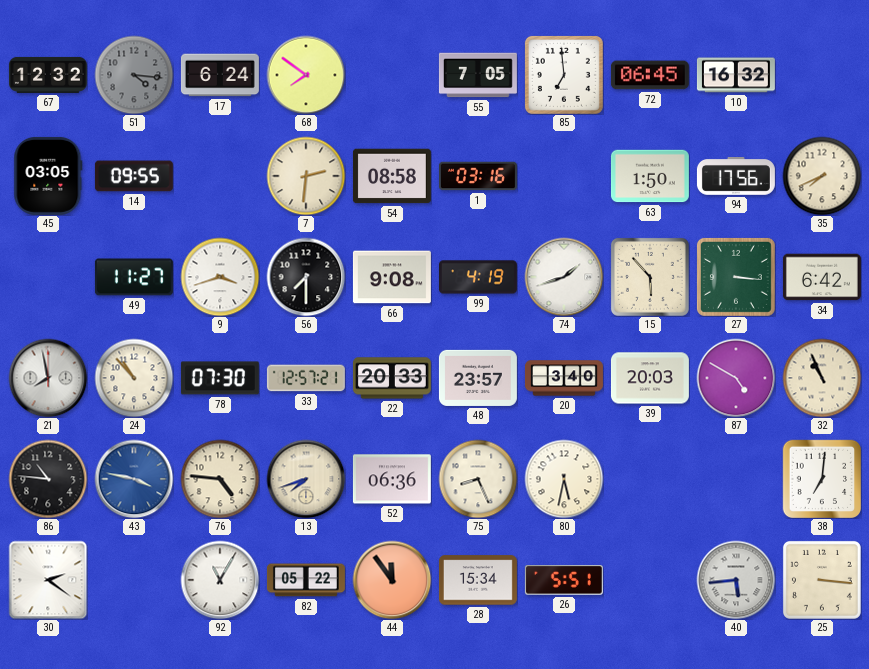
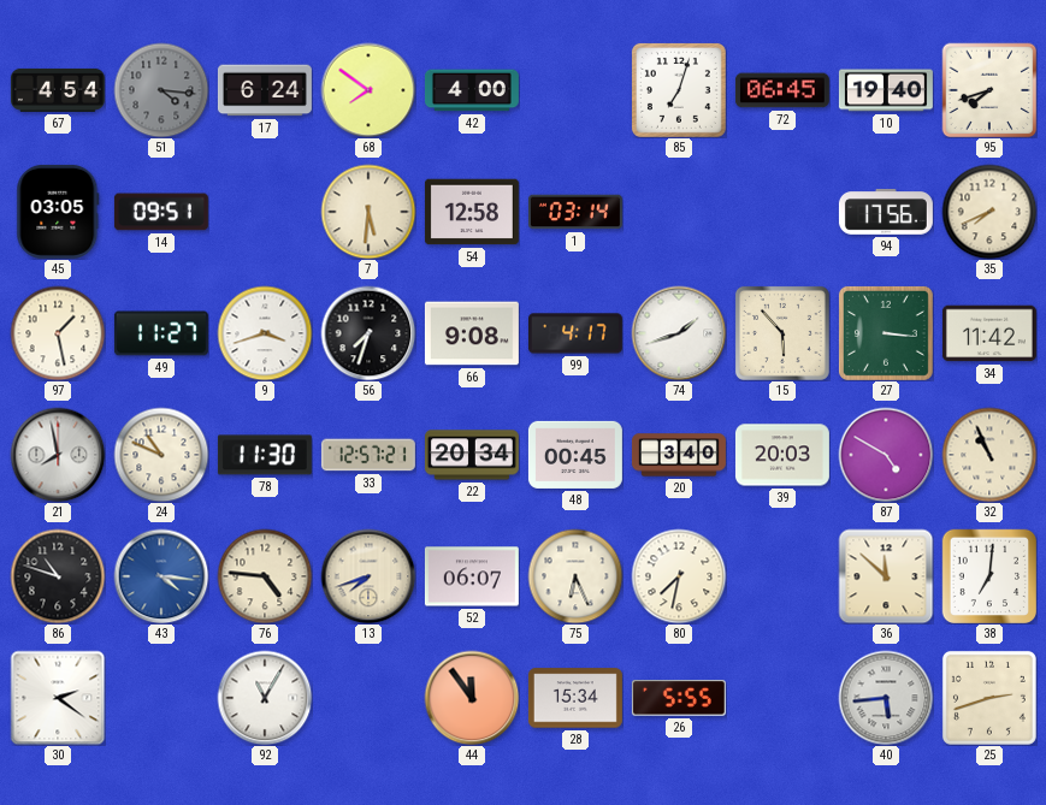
67: 12:32 -> 4:54 (58, 90)
42: none -> 4:00 (472, 90)
55: 7:05 -> none (478, 75)
85: 6:59 -> 7:03 (679, 90)
10: 16:32 -> 19:40 (886, 90)
95: none -> 7:42 (989, 90)
14: 09:55 -> 09:51 (161, 212)
7: 2:31 -> 5:31 (368, 212)
54: 08:58 -> 12:58 (472, 212)
1: 03:16 -> 03:14 (575, 212)
63: 1:50 -> none (650, 176)
97: none -> 1:28 (58, 333)
56: 7:30 -> 7:33 (368, 333)
99: 4:19 -> 4:17 (575, 333)
34: 6:42 -> 11:42 (989, 333)
24: 10:53 -> 10:49 (161, 455)
78: 07:30 -> 11:30 (265, 455)
22: 20:33 -> 20:34 (472, 455)
48: 23:57 -> 00:45 (575, 455)
86: 10:46 -> 10:48 (58, 576)
43: 3:47 -> 4:16 (161, 576)
52: 06:36 -> 06:07 (472, 576)
75: 8:26 -> 6:26 (575, 576)
80: 5:32 -> 7:32 (679, 576)
36: none -> 11:52 (886, 576)
82: 05:22 -> none (306, 580)
26: 5:51 -> 5:55 (679, 698)
25: 3:16 -> 2:42 (989, 698)
